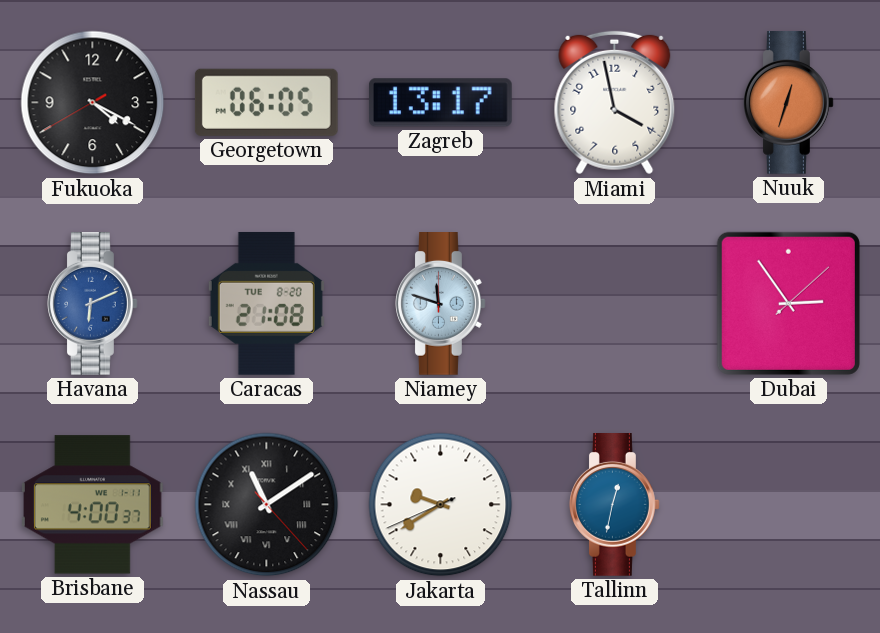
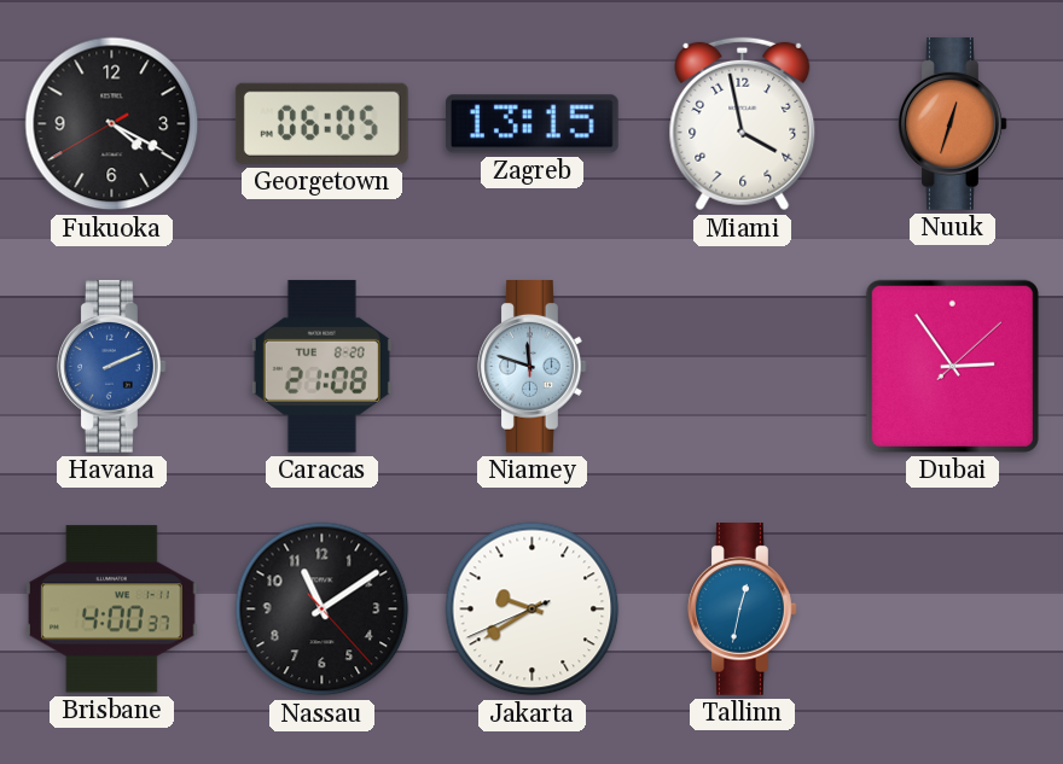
Zagreb: 13:17 -> 13:15 (531, 124)
Havana: 6:11 -> 2:11 (112, 367)
Nassau numerals: Roman -> Arabic (323, 610)
